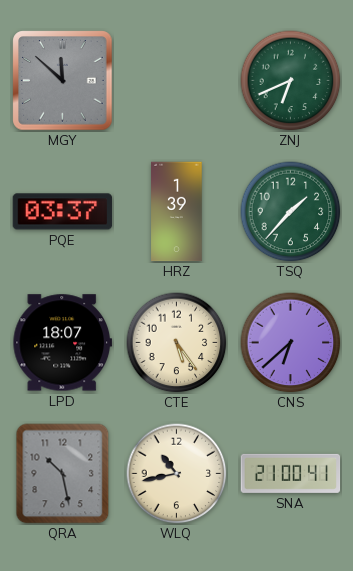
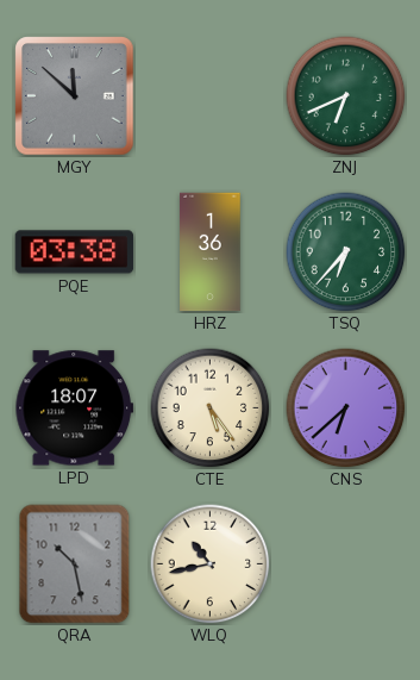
PQE: 03:37 -> 03:38 (75, 252)
HRZ: 1:39 -> 1:36 (211, 252)
TSQ: 1:37 -> 6:37 (346, 252)
SNA: 21:00 -> none (291, 473)
